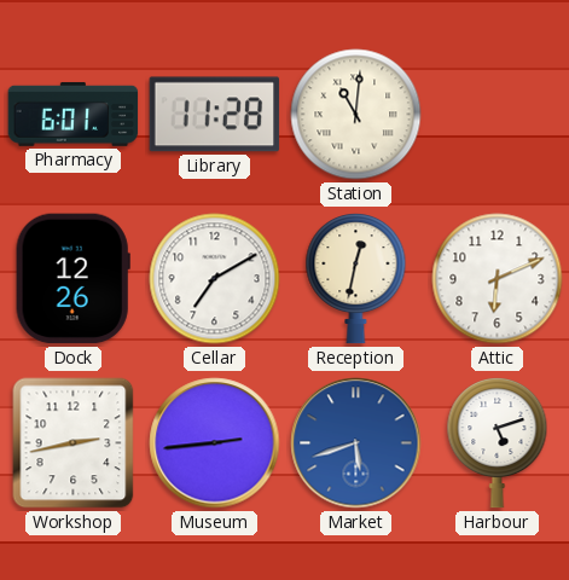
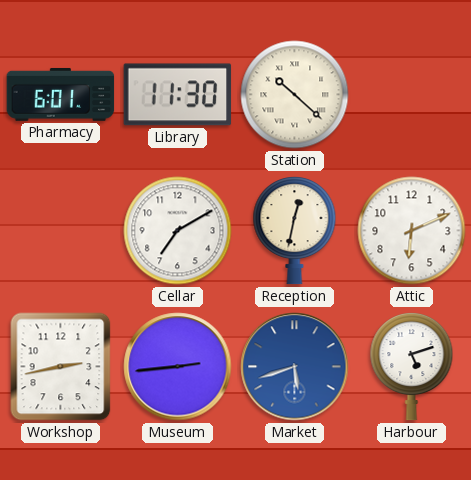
Library: 11:28 -> 11:30 (178, 95)
Station: 11:01 -> 10:22 (295, 95)
Dock: 12:26 -> none (72, 279)
